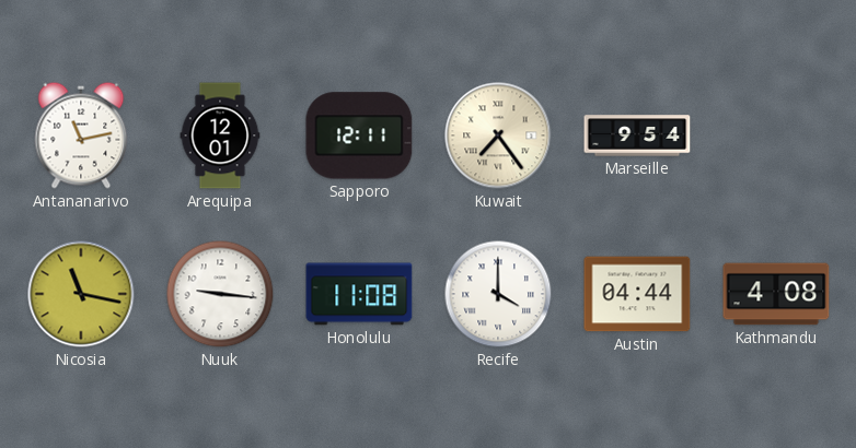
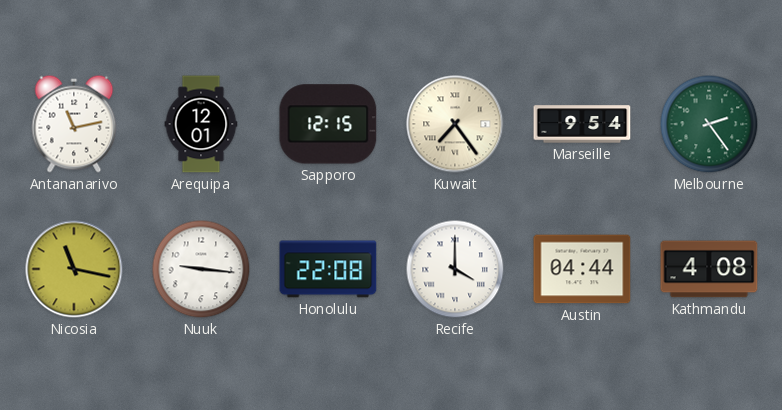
Sapporo: 12:11 -> 12:15 (328, 124)
Melbourne: none -> 2:24 (709, 124)
Honolulu: 11:08 -> 22:08 (328, 269)
